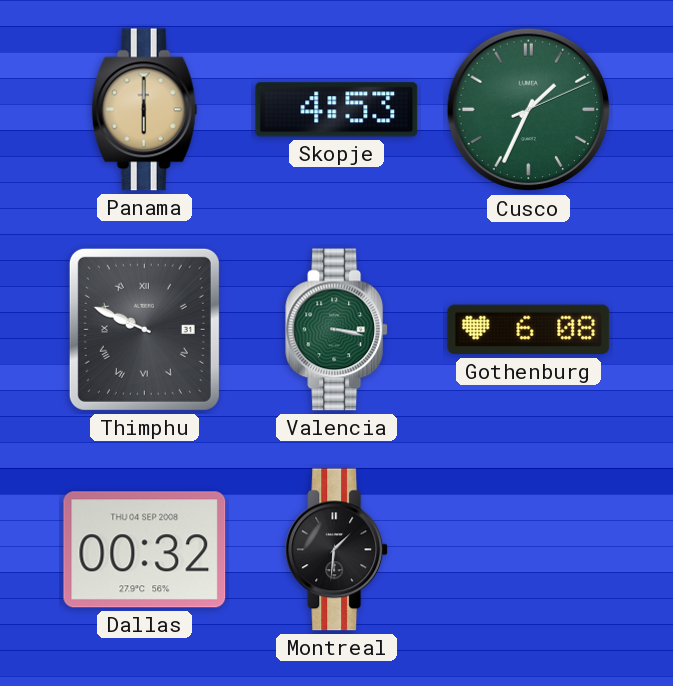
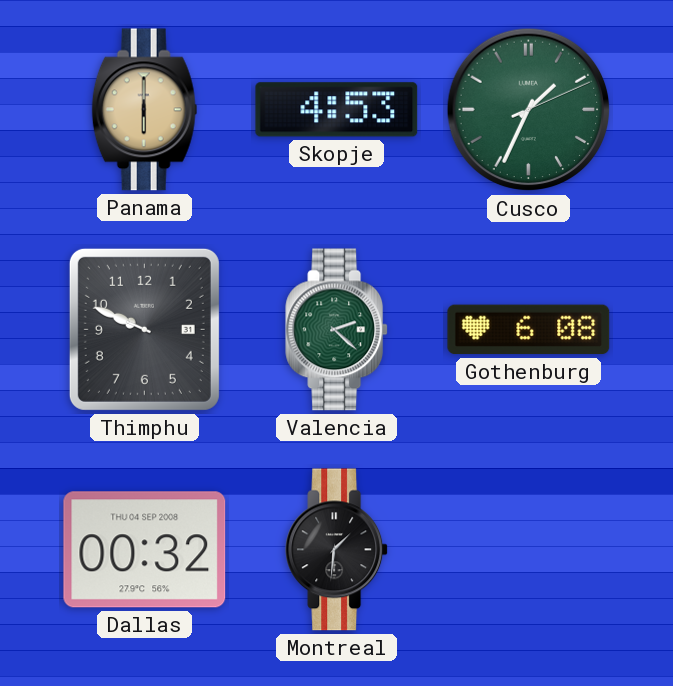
Thimphu numerals: Roman -> Arabic (144, 329)
Valencia: 3:17 -> 2:22 (337, 330)
